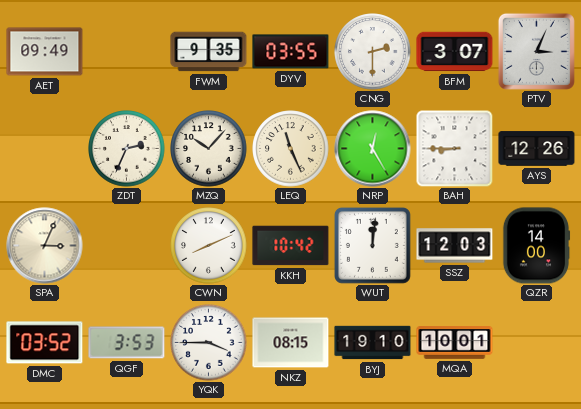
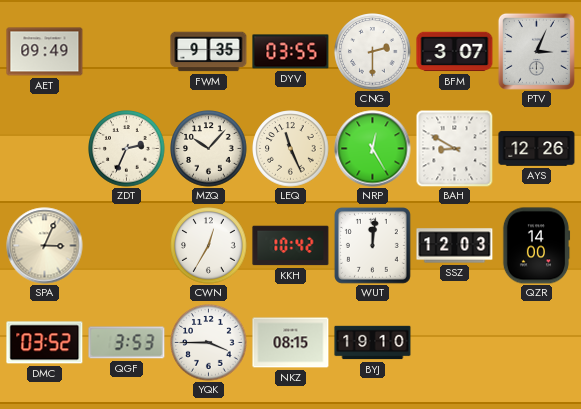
BAH: 8:45 -> 8:50 (454, 149)
CWN: 8:11 -> 12:35 (209, 246)
MQA: 10:01 -> none (455, 343)
